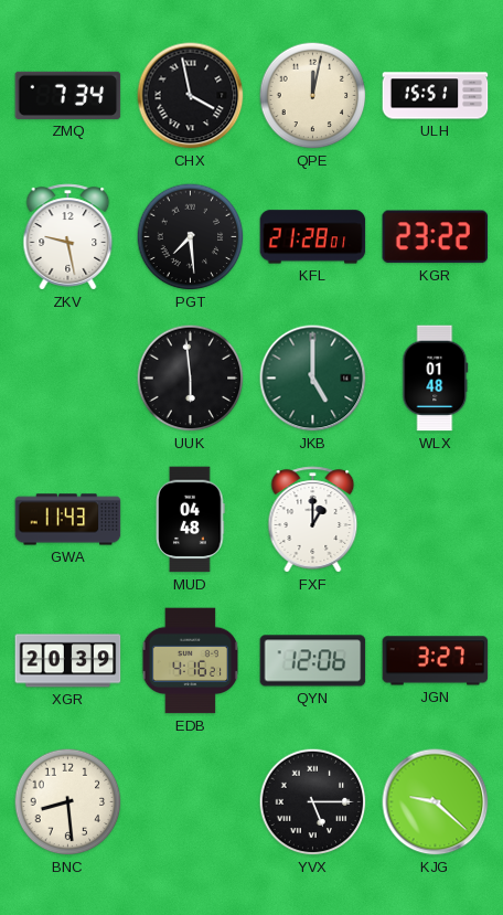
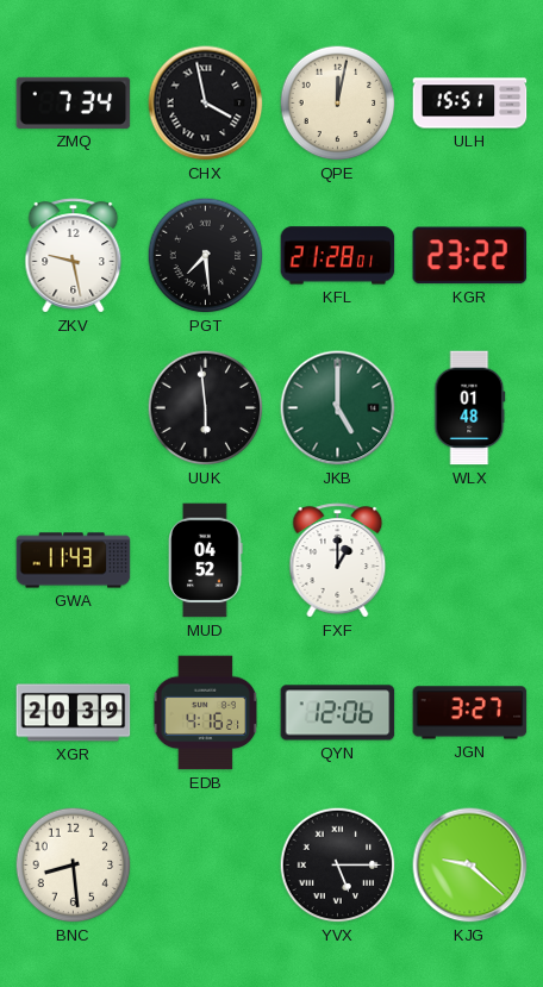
MUD: 04:48 -> 04:52 (206, 561)
